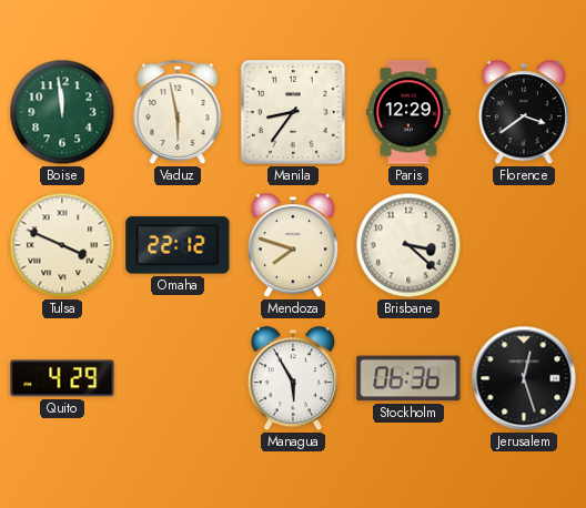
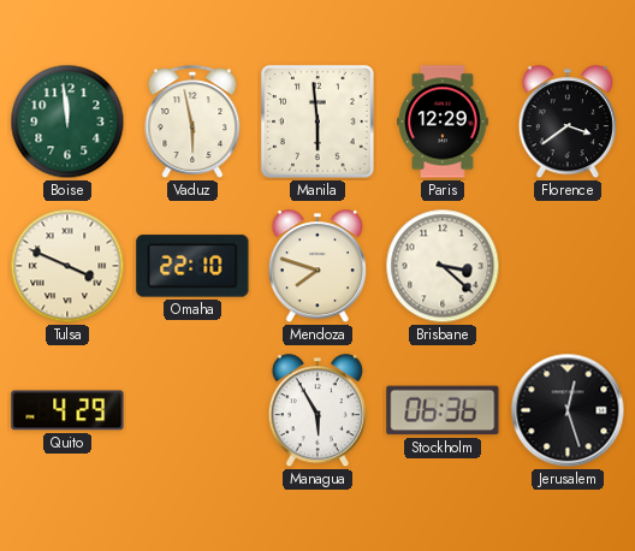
Manila: 8:36 -> 5:59 (319, 123)
Omaha: 22:12 -> 22:10 (192, 266)
